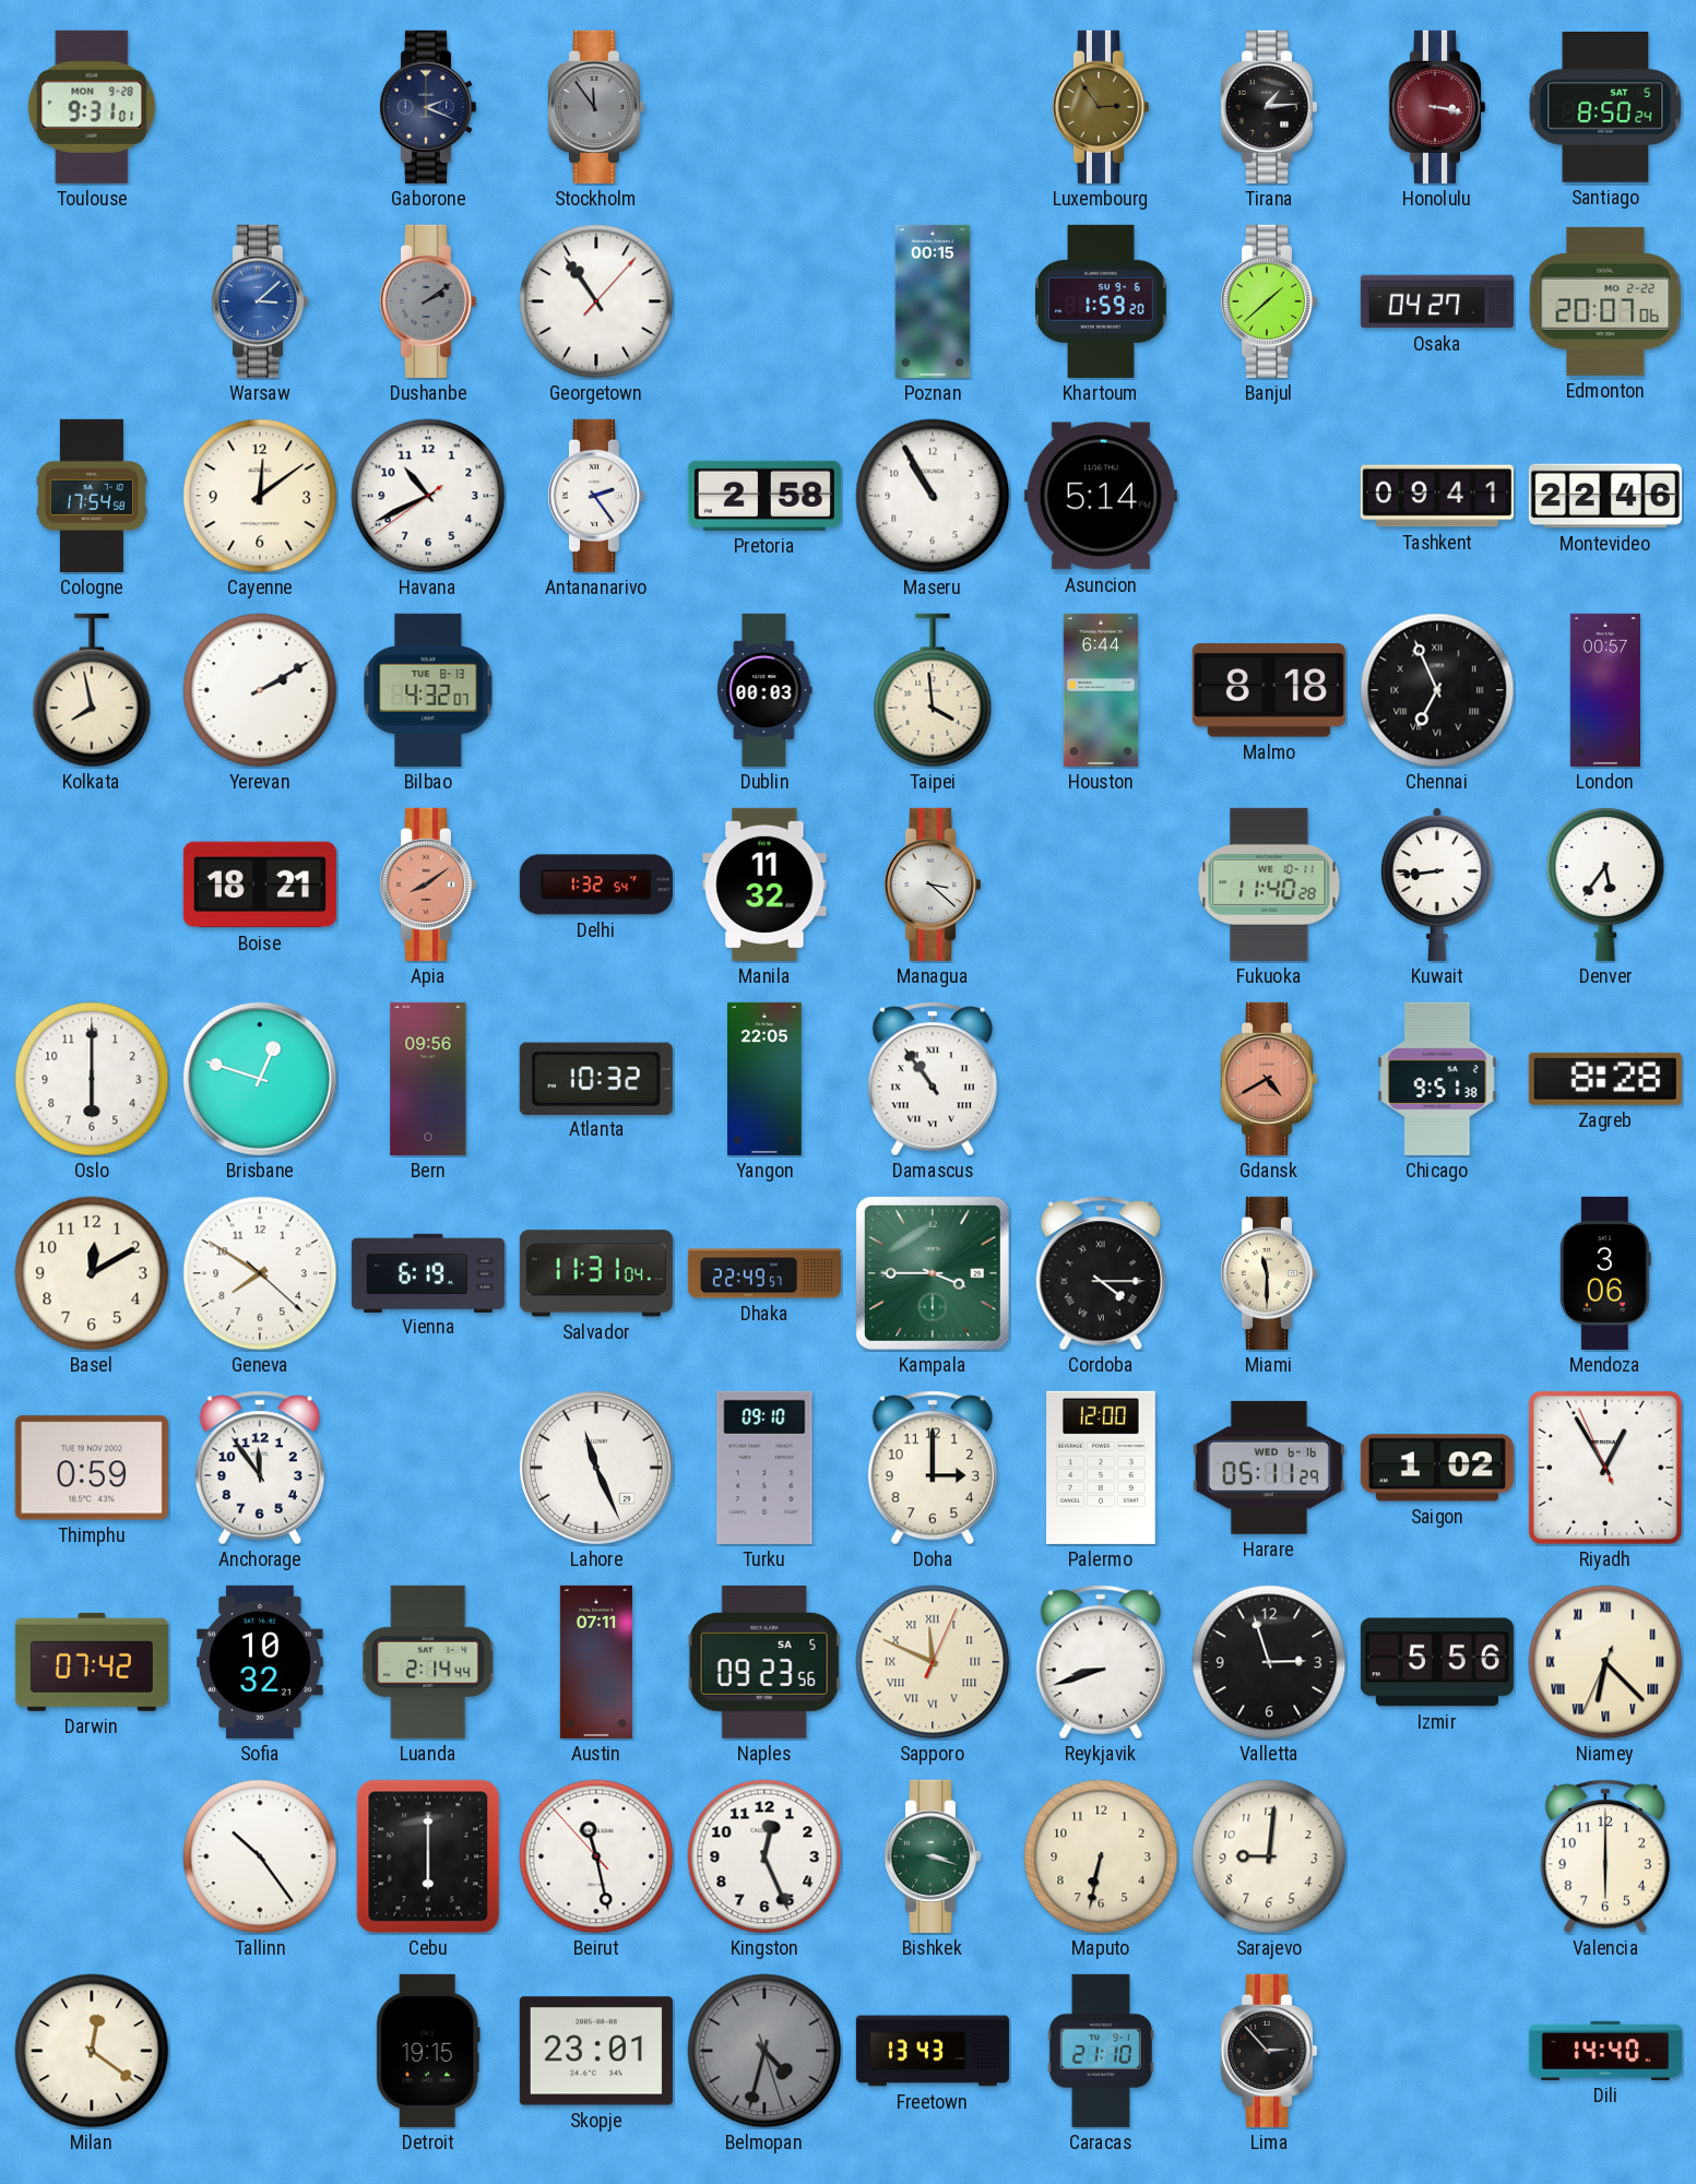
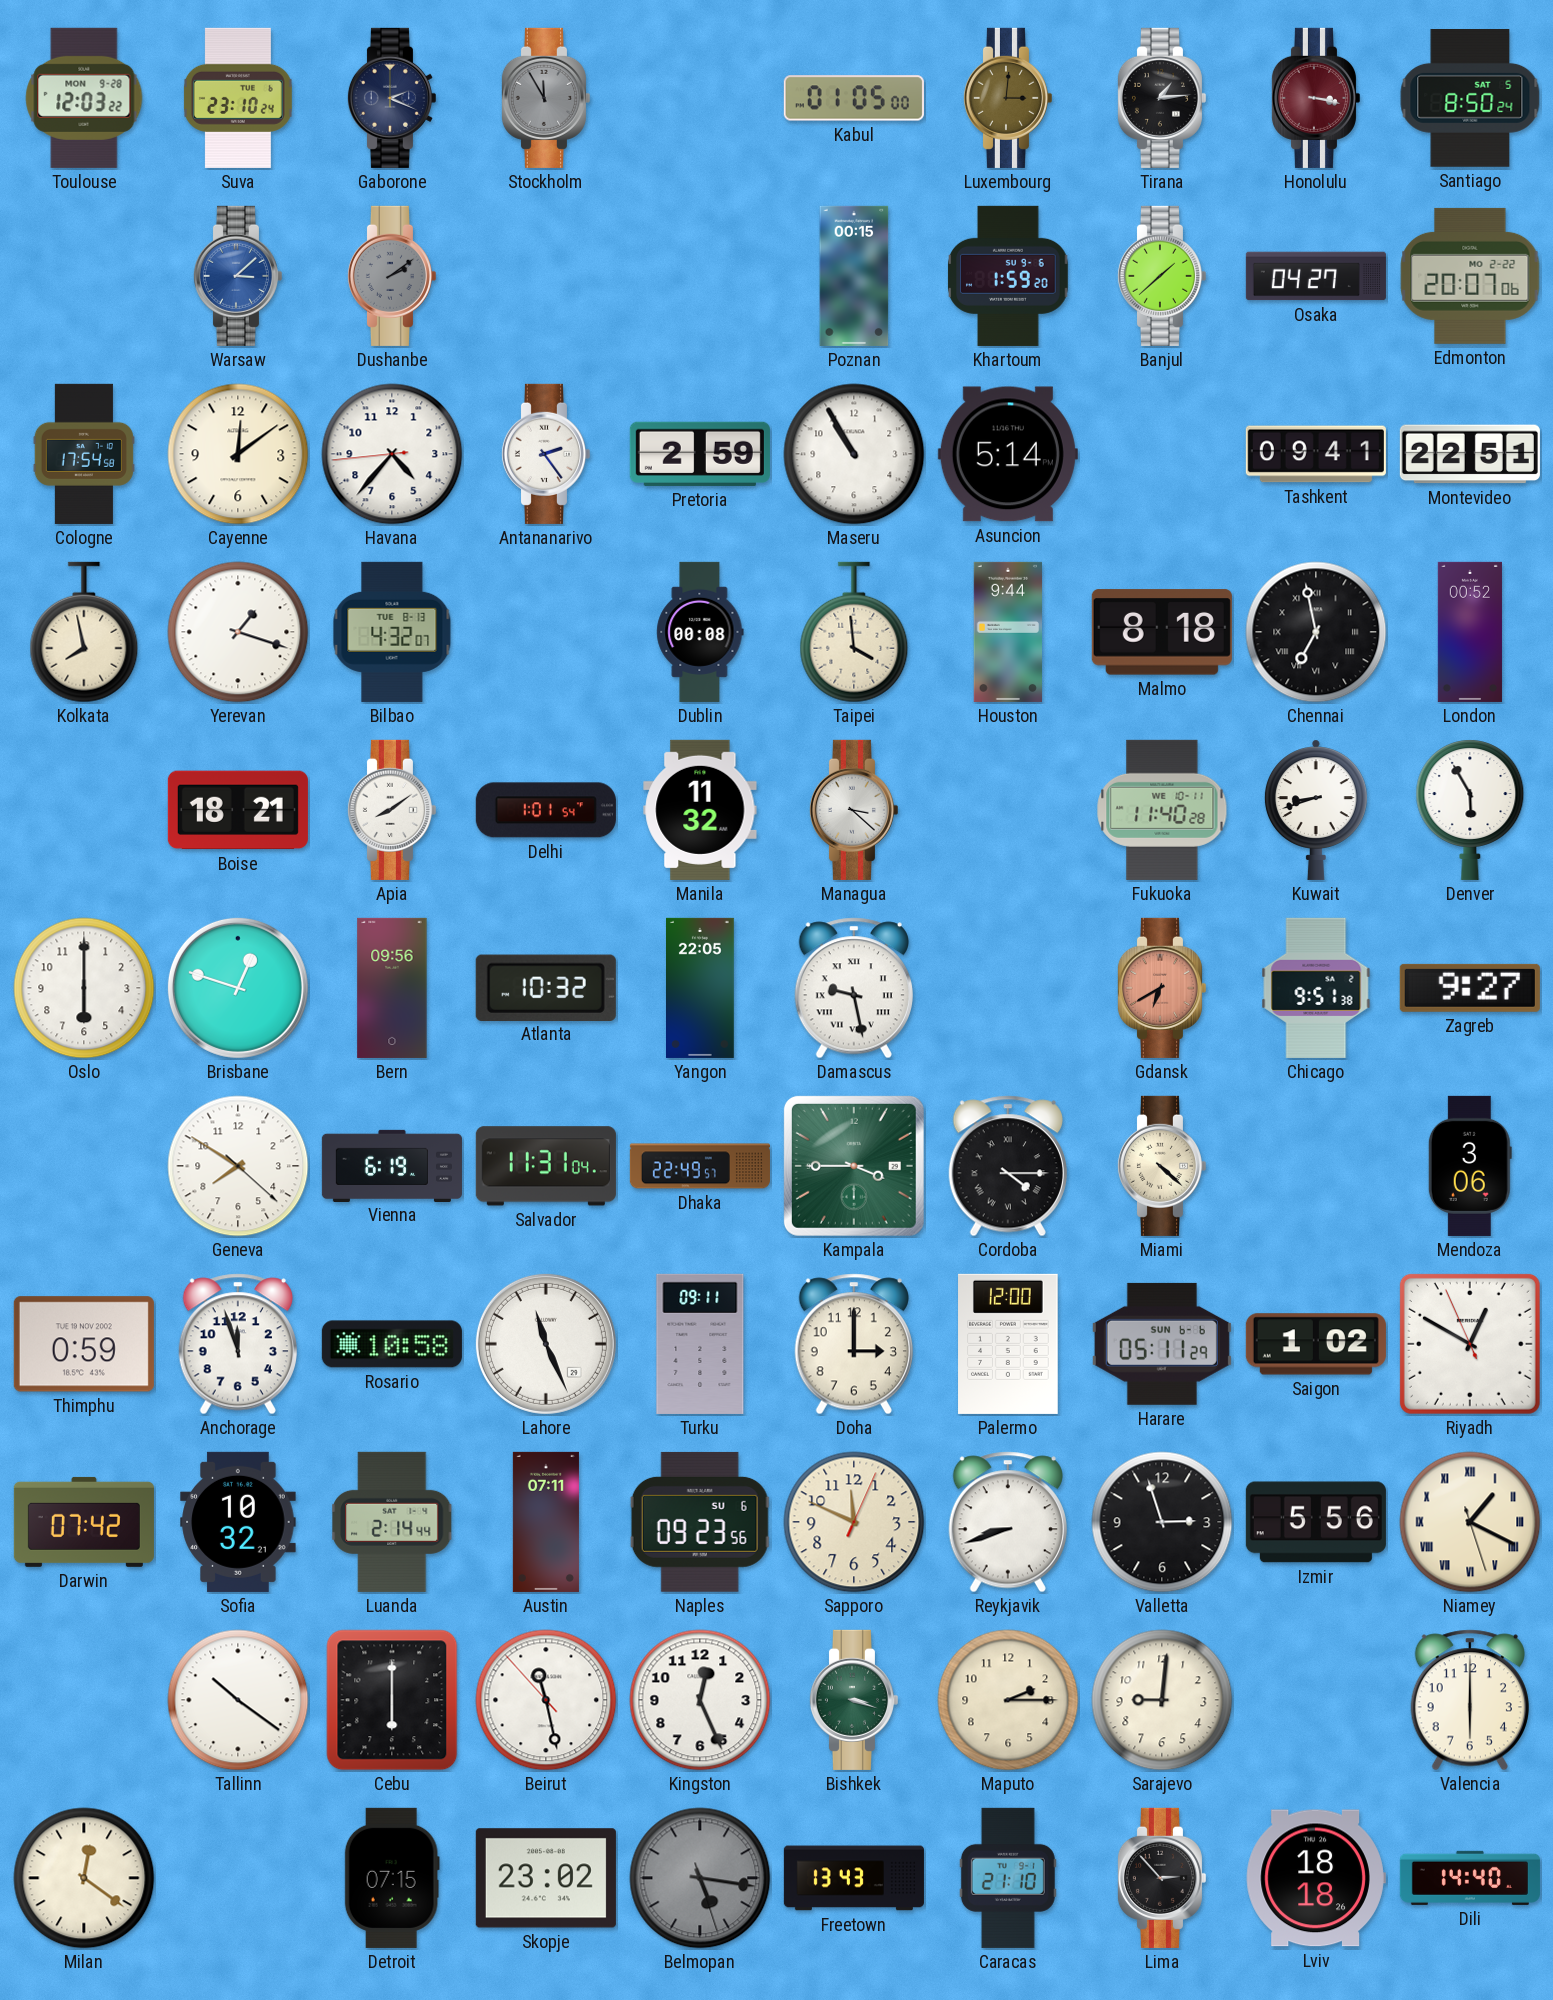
Toulouse: 9:31 -> 12:03 (84, 98)
Suva: none -> 23:10 (238, 98)
Stockholm: 11:54 -> 11:55 (545, 98)
Kabul: none -> 01:05 (854, 98)
Luxembourg: 2:54 -> 3:01 (1007, 98)
Georgetown: 10:54 -> none (596, 301)
Havana: 10:40 -> 4:36 (392, 454)
Pretoria: 2:58 -> 2:59 (700, 454)
Montevideo: 22:46 -> 22:51 (1470, 454)
Yerevan: 2:10 -> 1:18 (238, 632)
Dublin: 00:03 -> 00:08 (700, 632)
Houston: 6:44 -> 9:44 (1007, 632)
Chennai: 6:56 -> 6:58 (1316, 632)
London: 00:57 -> 00:52 (1470, 632)
Apia dial: salmon -> white (391, 810)
Delhi: 1:32 -> 1:01 (546, 810)
Kuwait: 8:44 -> 8:42 (1316, 810)
Denver: 5:36 -> 5:55 (1470, 810)
Damascus: 10:54 -> 9:28 (854, 988)
Gdansk: 4:40 -> 6:40 (1161, 988)
Zagreb: 8:28 -> 9:27 (1470, 988)
Basel: 12:10 -> none (92, 1273)
Miami: 11:30 -> 4:22 (1161, 1166)
Anchorage: 11:54 -> 11:57 (238, 1344)
Rosario: none -> 10:58 (392, 1344)
Turku: 09:10 -> 09:11 (700, 1344)
Harare date: WED 6-16 -> SUN 6-6 (1162, 1344)
Riyadh: 12:54 -> 12:49 (1470, 1344)
Naples date: SA 5 -> SU 6 (700, 1522)
Sapporo numerals: Roman -> Arabic (854, 1522)
Niamey: 6:22 -> 1:19 (1470, 1522)
Tallinn: 10:24 -> 10:21 (238, 1700)
Maputo: 6:32 -> 2:15 (1008, 1700)
Detroit: 19:15 -> 07:15 (392, 1878)
Skopje: 23:01 -> 23:02 (546, 1878)
Belmopan: 4:32 -> 5:16 (700, 1878)
Lviv: none -> 18:18 (1316, 1878)
